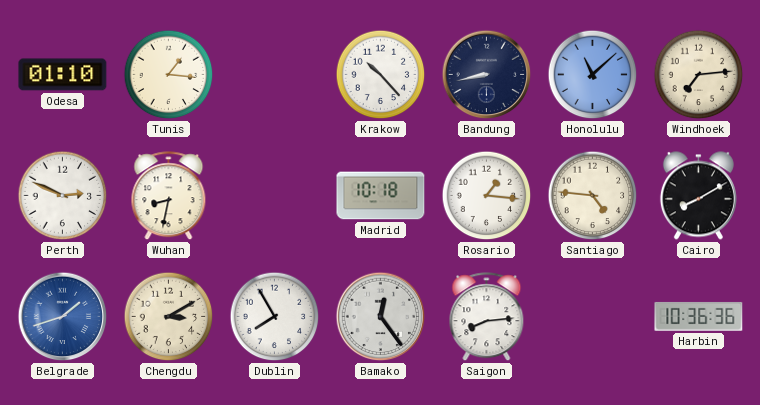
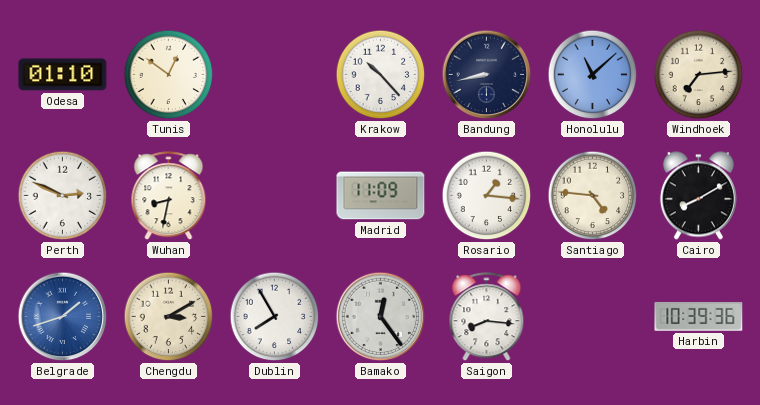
Tunis: 1:16 -> 12:51 (169, 75)
Madrid: 10:18 -> 11:09 (381, 196)
Saigon: 8:14 -> 8:16 (487, 317)
Harbin: 10:36 -> 10:39 (699, 316)
